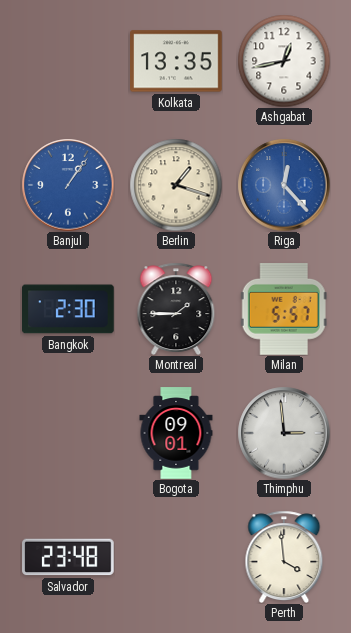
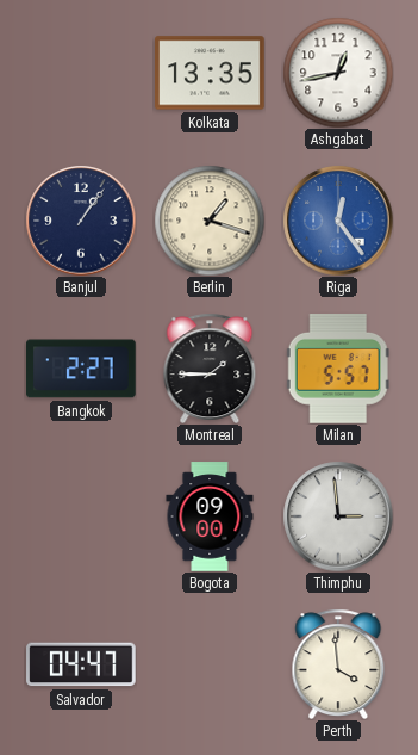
Banjul dial: blue -> navy (81, 221)
Riga: 12:23 -> 12:24 (338, 221)
Bangkok: 2:30 -> 2:27 (82, 369)
Bogota: 09:01 -> 09:00 (210, 516)
Salvador: 23:48 -> 04:47 (81, 664)
